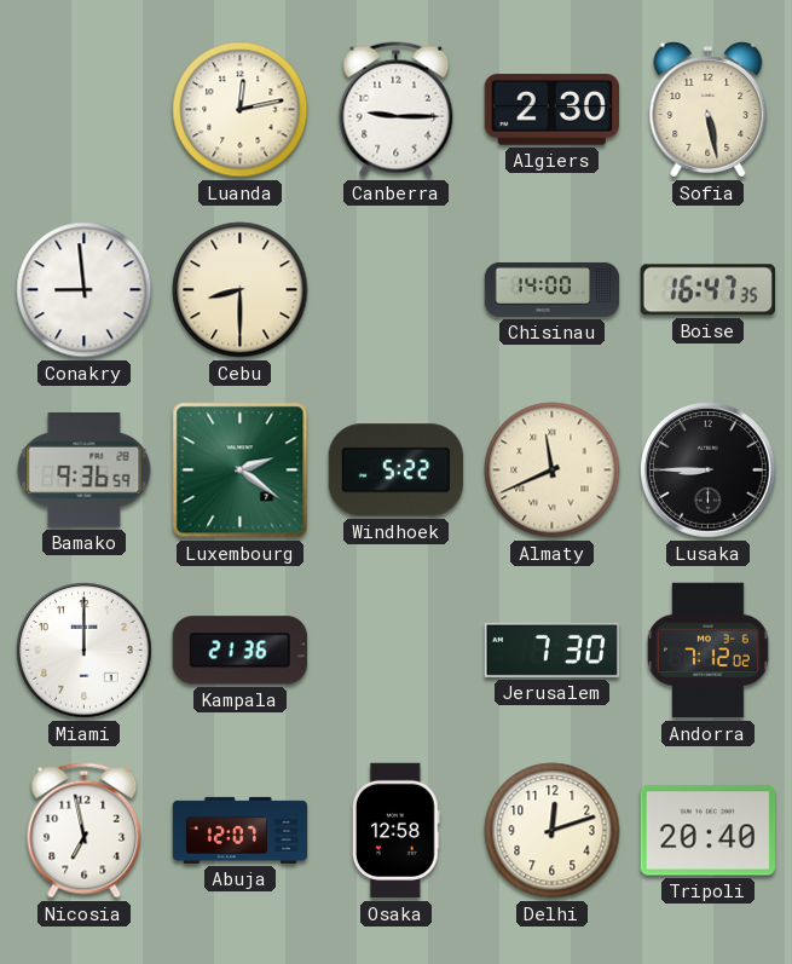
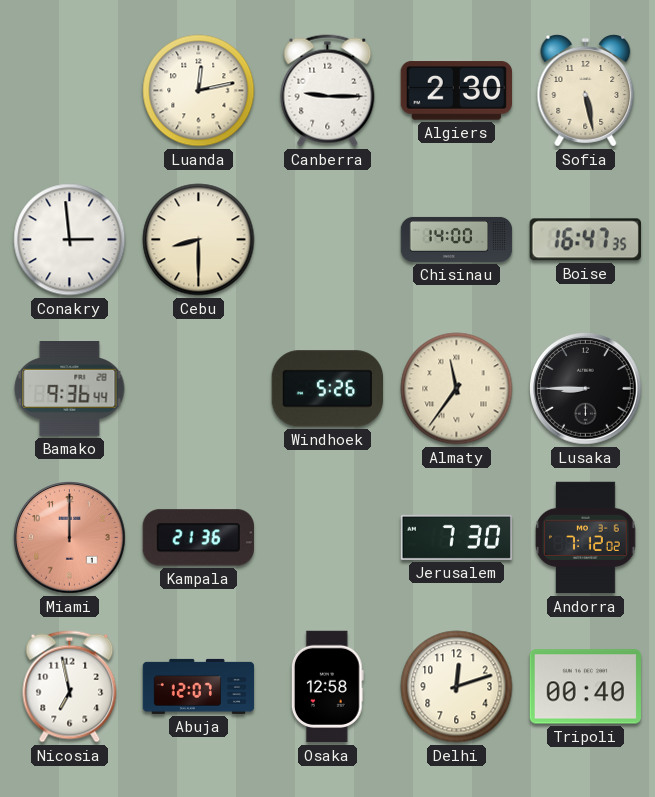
Conakry: 8:59 -> 2:59 (70, 240)
Bamako: 9:36:59 -> 9:36:44 (70, 389)
Luxembourg: 2:21 -> none (241, 471)
Windhoek: 5:22 -> 5:26 (327, 389)
Almaty: 11:41 -> 11:36 (457, 389)
Miami dial: white -> salmon (70, 538)
Tripoli: 20:40 -> 00:40 (585, 687)
